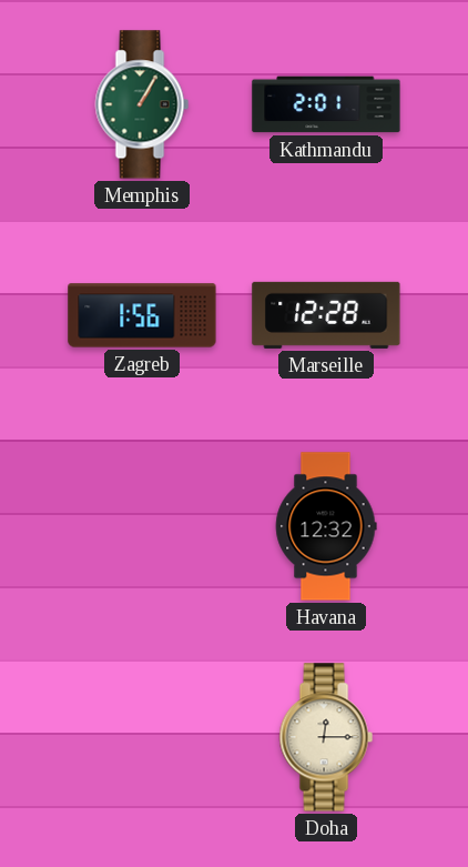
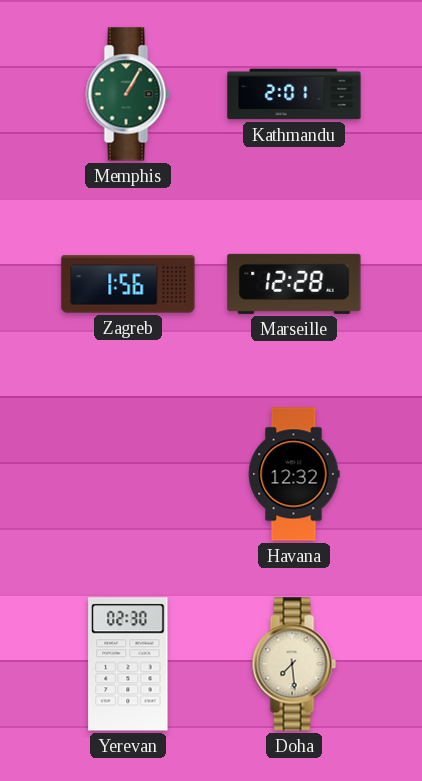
Yerevan: none -> 02:30 (128, 664)
Doha: 12:15 -> 7:29 (294, 664)
